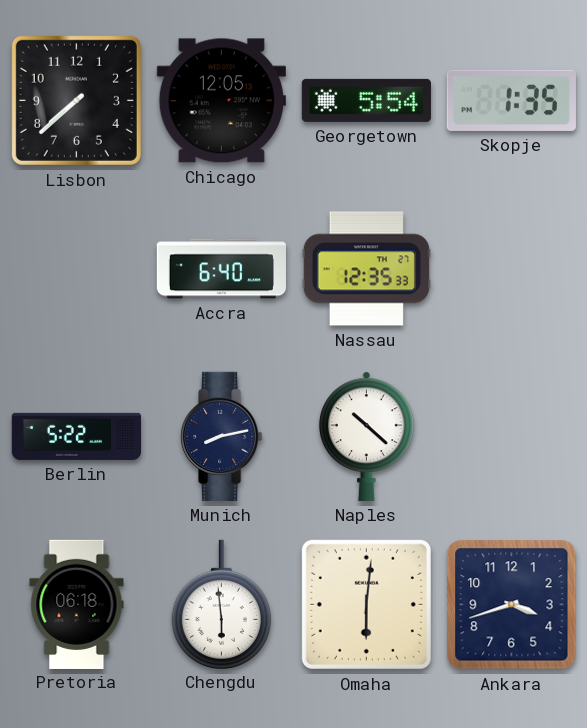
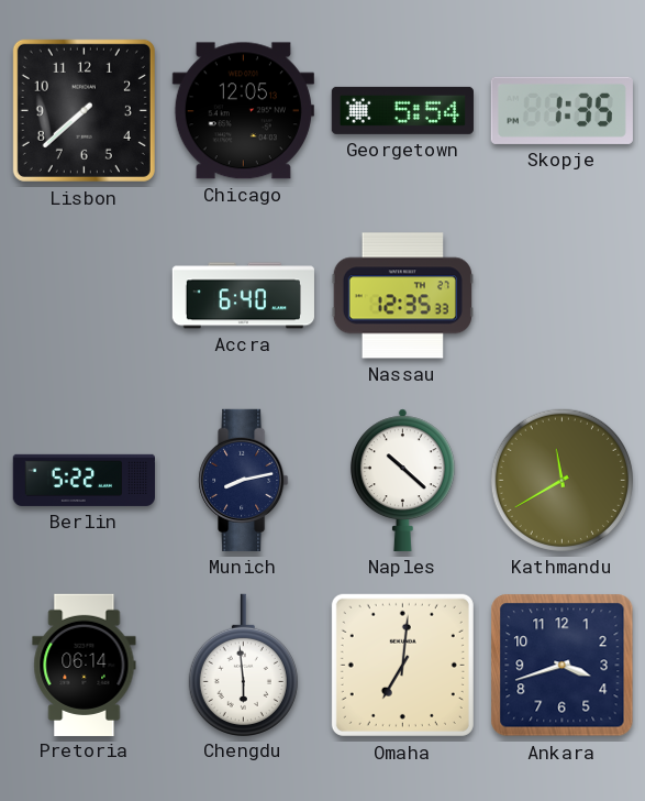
Kathmandu: none -> 11:40 (561, 480)
Pretoria: 06:18 -> 06:14 (85, 665)
Omaha: 6:01 -> 7:01 (402, 665)
